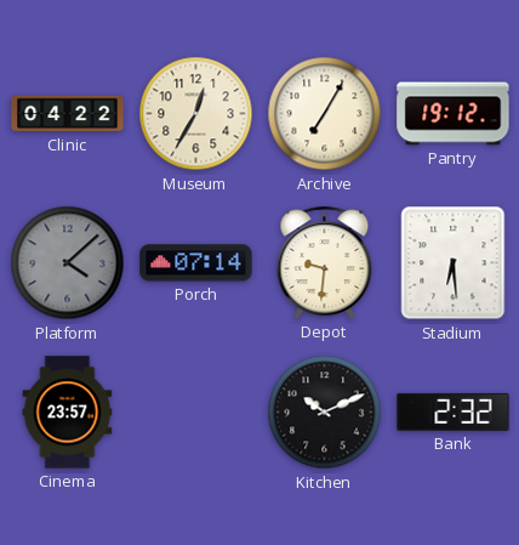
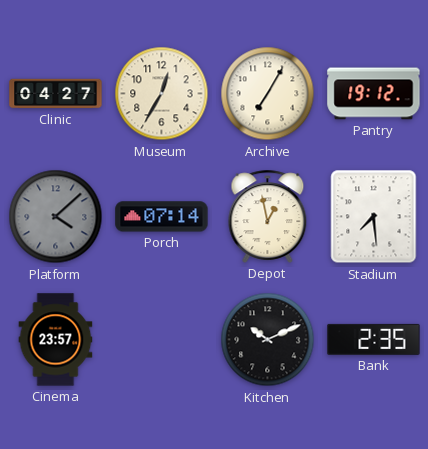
Clinic: 04:22 -> 04:27 (56, 94)
Depot: 9:31 -> 12:58 (268, 216)
Stadium: 6:29 -> 7:29 (374, 217)
Bank: 2:32 -> 2:35 (374, 339)
